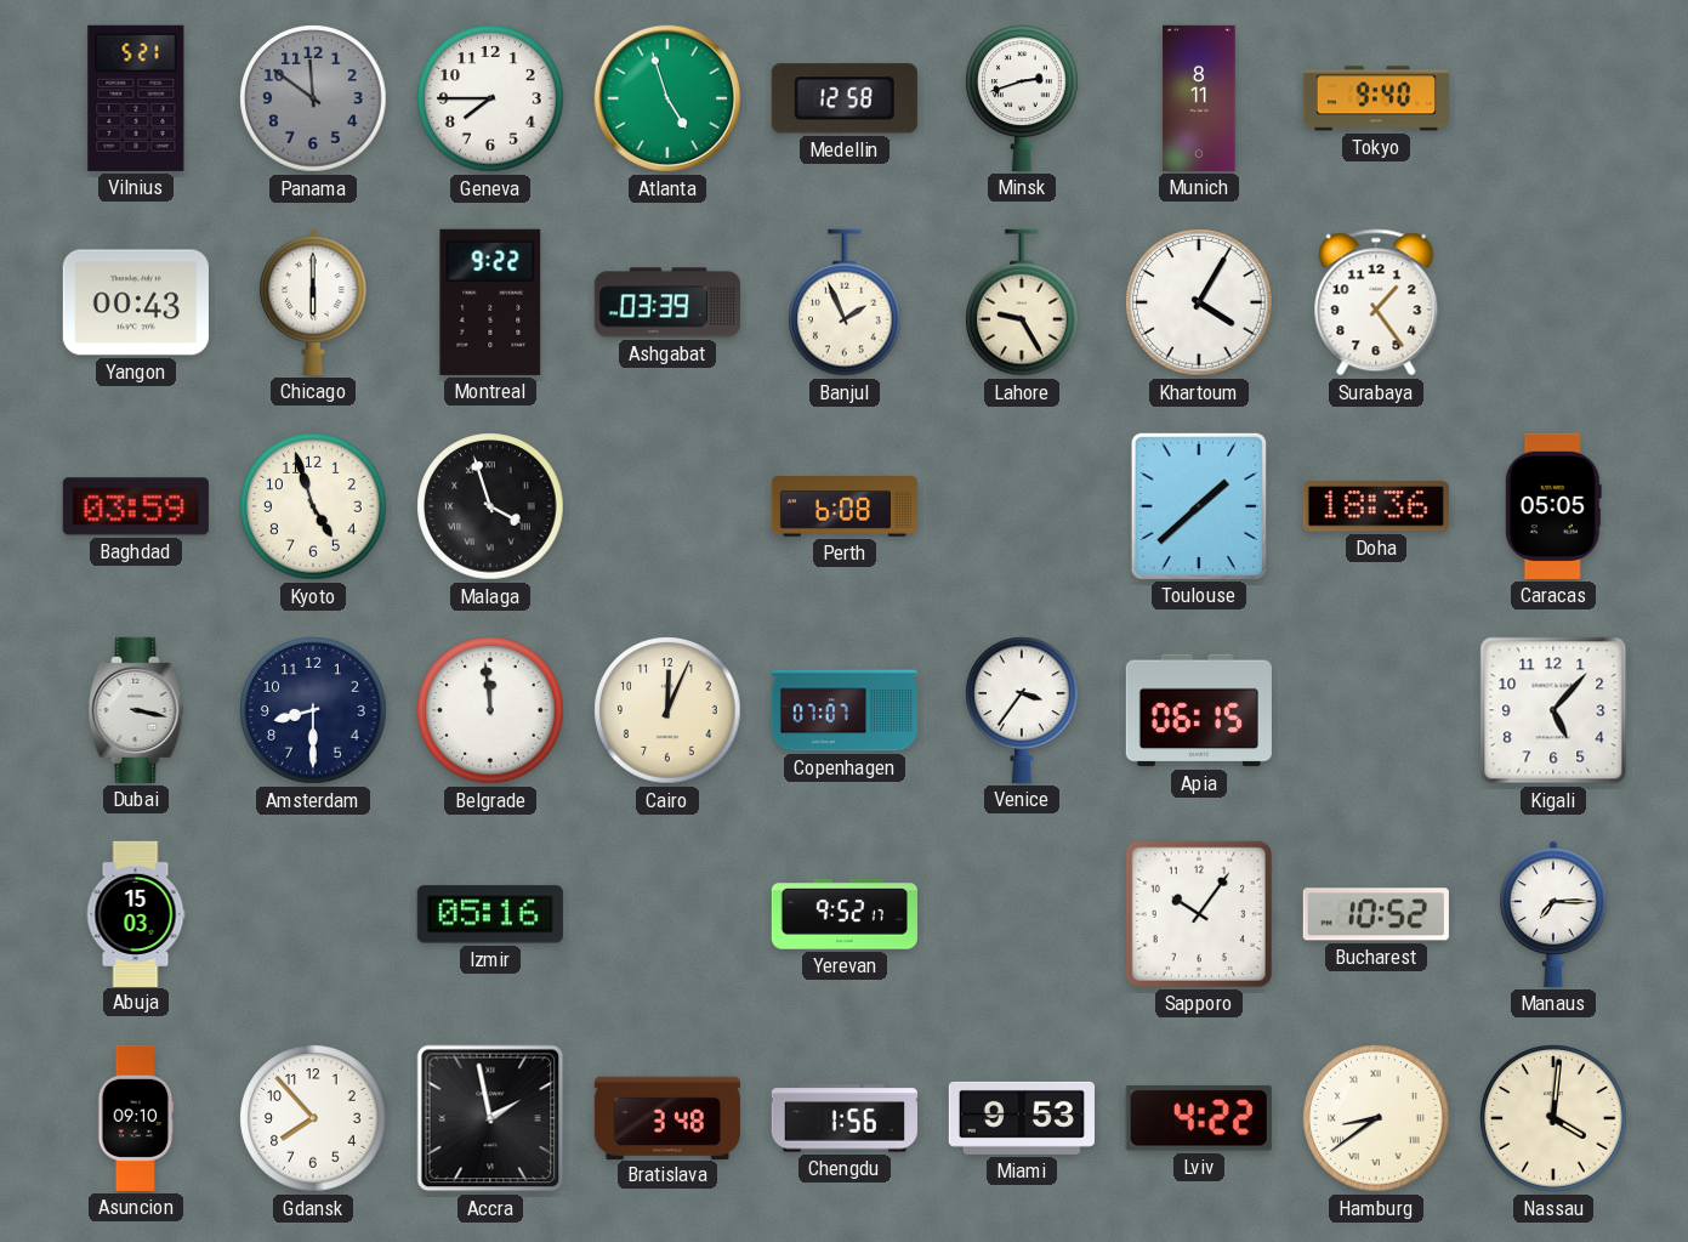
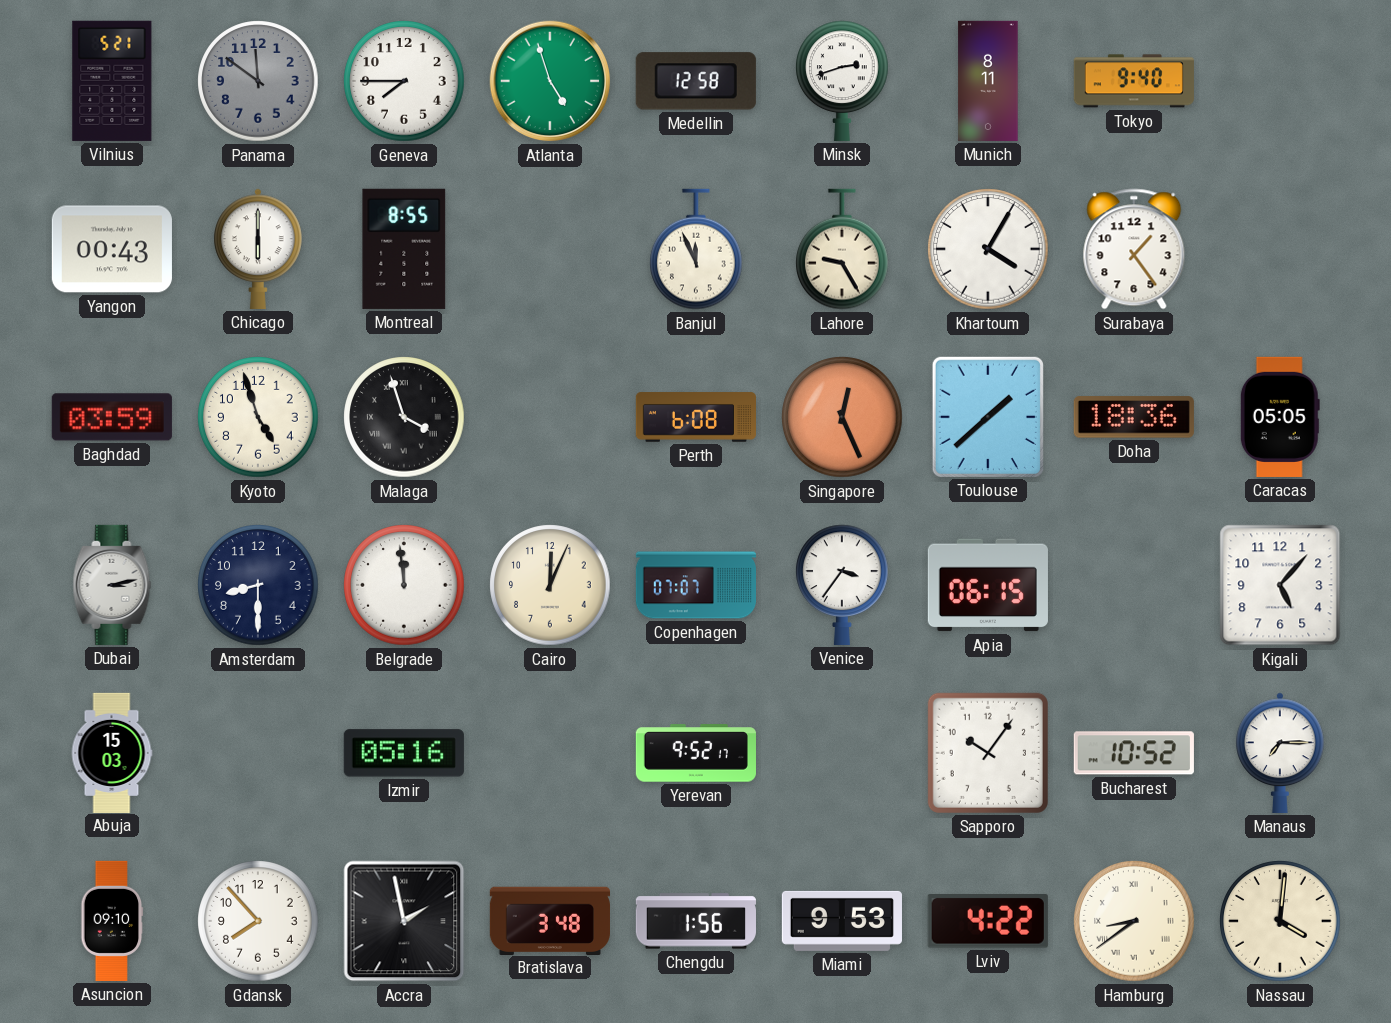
Montreal: 9:22 -> 8:55 (404, 249)
Ashgabat: 03:39 -> none (667, 302)
Banjul: 1:56 -> 11:56 (697, 249)
Singapore: none -> 12:26 (842, 417)
Dubai: 3:17 -> 3:13 (112, 585)
